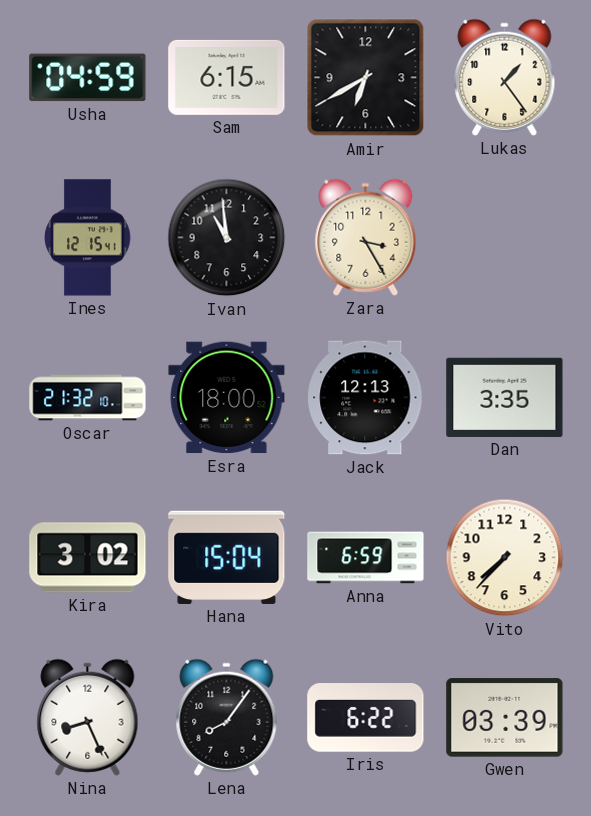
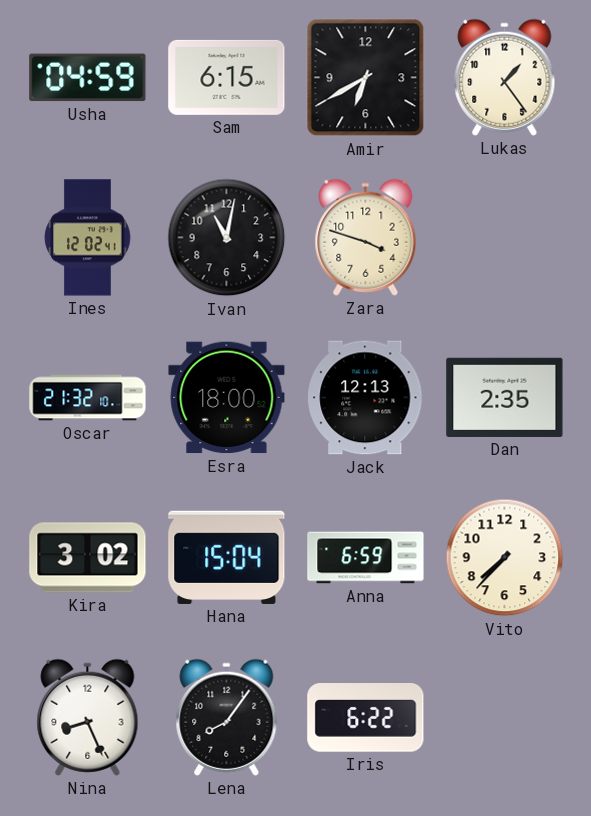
Ines: 12:15 -> 12:02 (88, 238)
Ivan: 10:59 -> 11:02 (227, 238)
Zara: 3:25 -> 3:48 (366, 237)
Dan: 3:35 -> 2:35 (505, 397)
Gwen: 03:39 -> none (505, 718)
